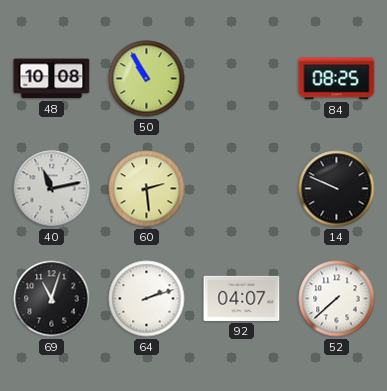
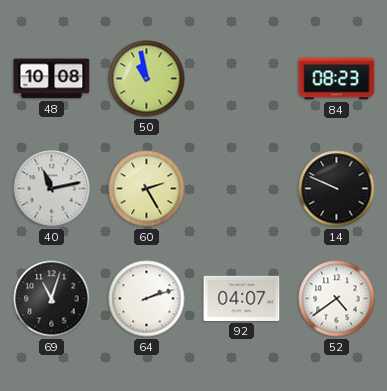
50: 10:55 -> 10:58 (147, 79)
84: 08:25 -> 08:23 (337, 79)
60: 2:29 -> 2:25 (147, 189)
52: 7:38 -> 4:39 (337, 299)
